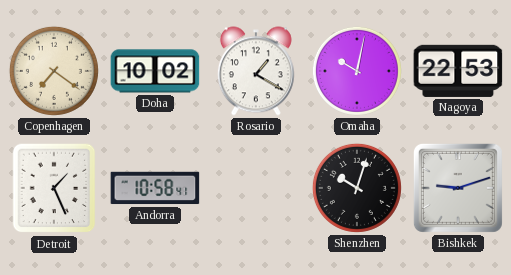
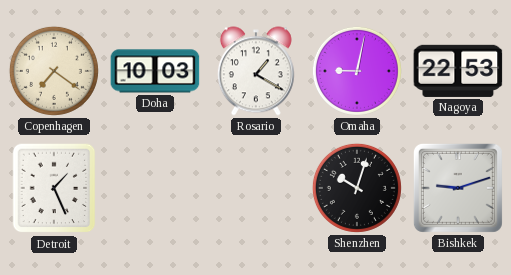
Doha: 10:02 -> 10:03 (155, 71)
Omaha: 10:02 -> 9:02 (357, 71)
Andorra: 10:58 -> none (155, 188)
